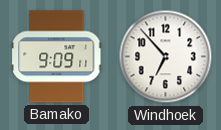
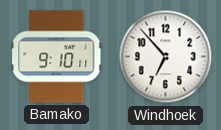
Bamako: 9:09 -> 9:10 (57, 57)
